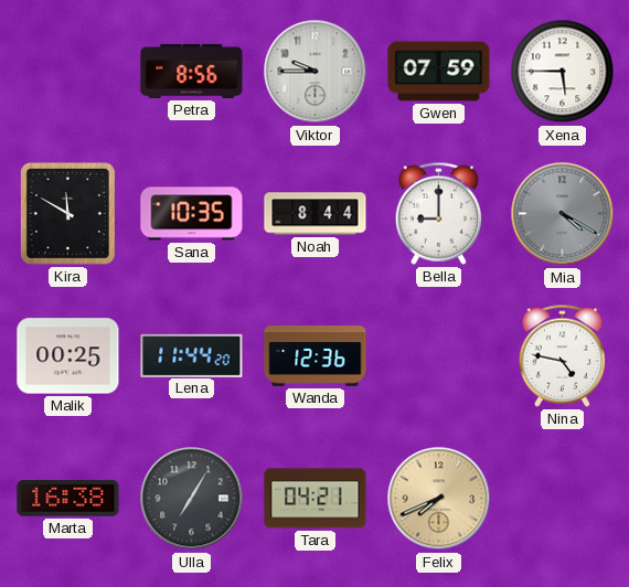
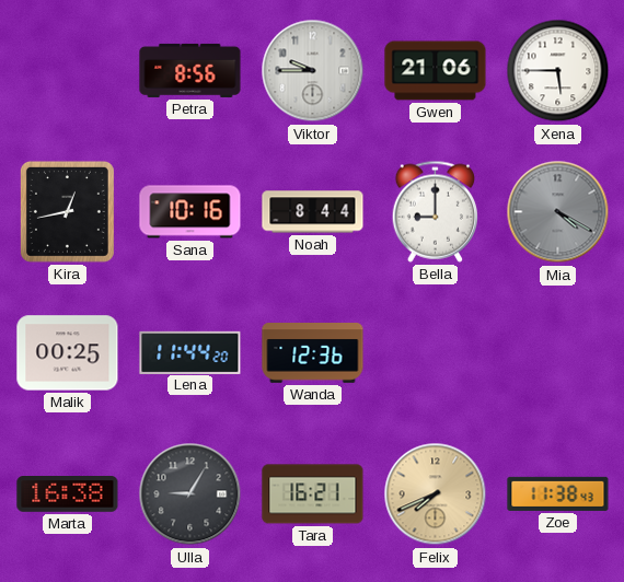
Gwen: 07:59 -> 21:06 (436, 71)
Kira: 11:50 -> 12:43 (67, 211)
Sana: 10:35 -> 10:16 (190, 212)
Nina: 4:47 -> none (562, 355)
Ulla: 7:05 -> 9:05 (190, 494)
Tara: 04:21 -> 16:21 (313, 494)
Zoe: none -> 11:38 (558, 493)
